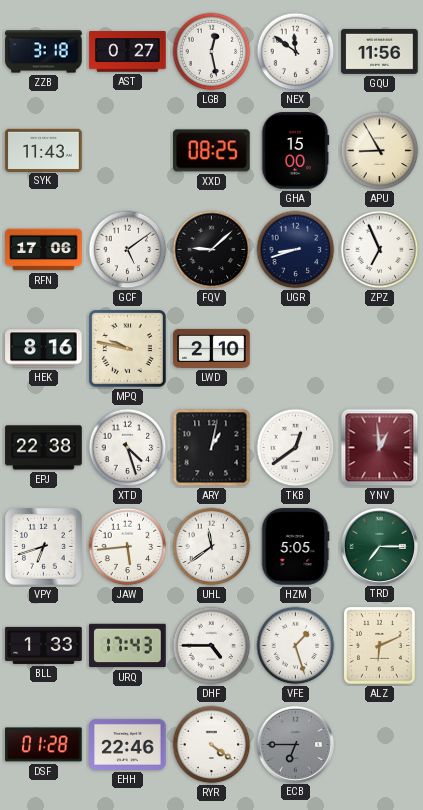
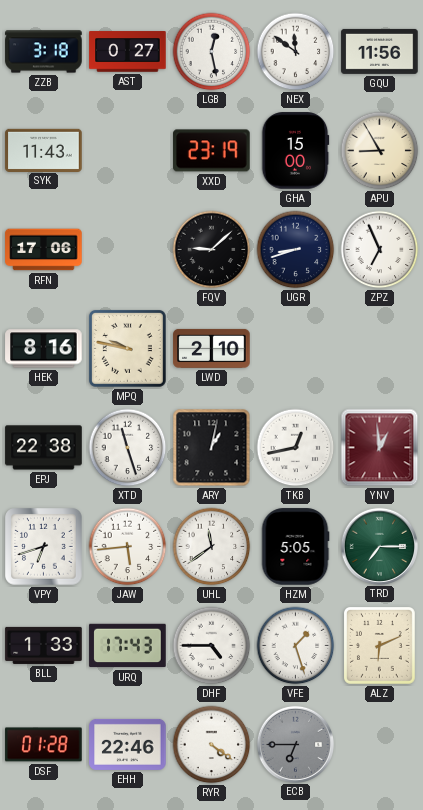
XXD: 08:25 -> 23:19 (212, 151)
GCF: 5:09 -> none (128, 250)
XTD: 4:27 -> 11:27 (128, 448)
TKB: 12:39 -> 12:43 (296, 448)
